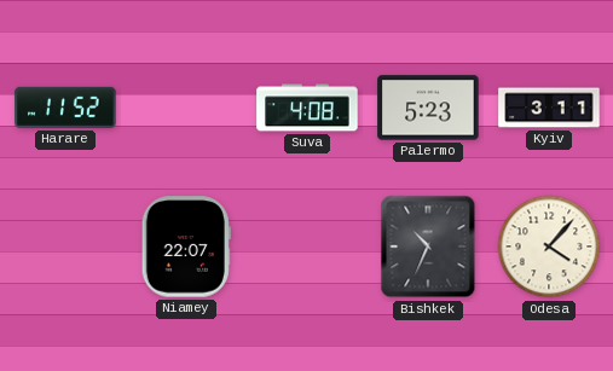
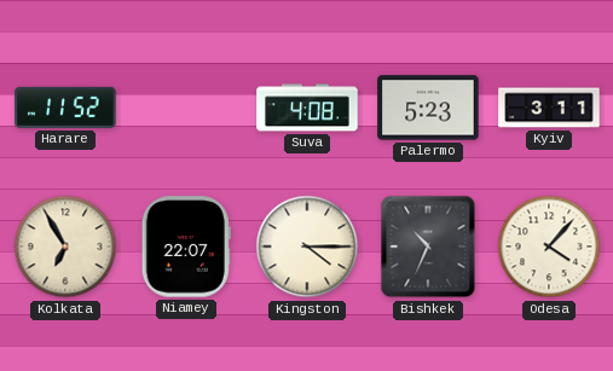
Kolkata: none -> 6:55 (65, 247)
Kingston: none -> 4:15 (307, 247)
